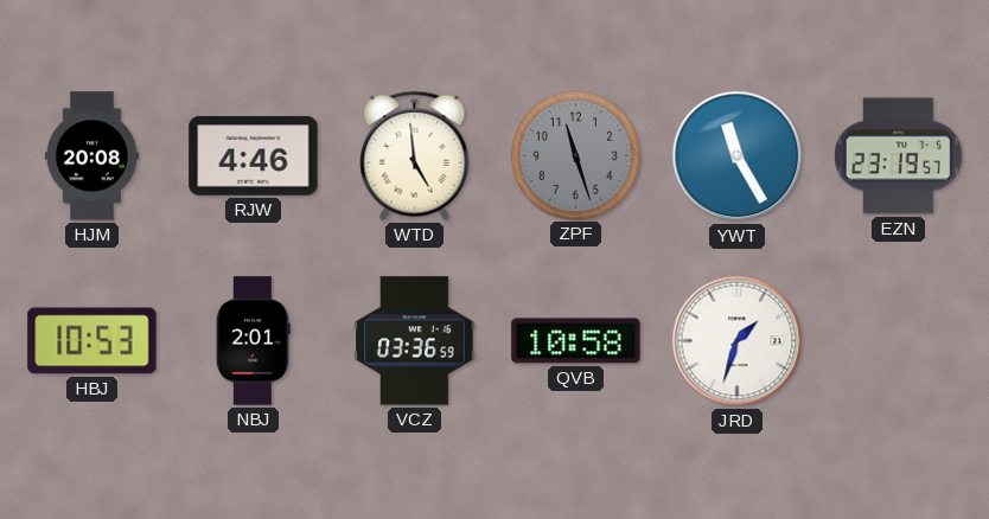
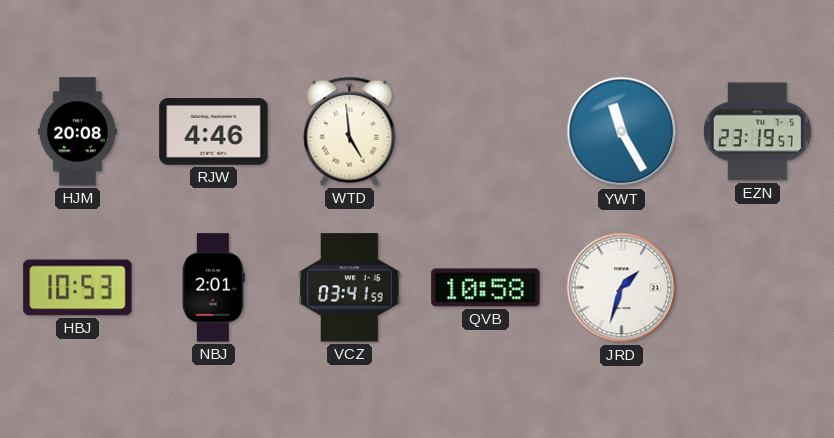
ZPF: 11:27 -> none (575, 155)
VCZ: 03:36 -> 03:41 (350, 288)
